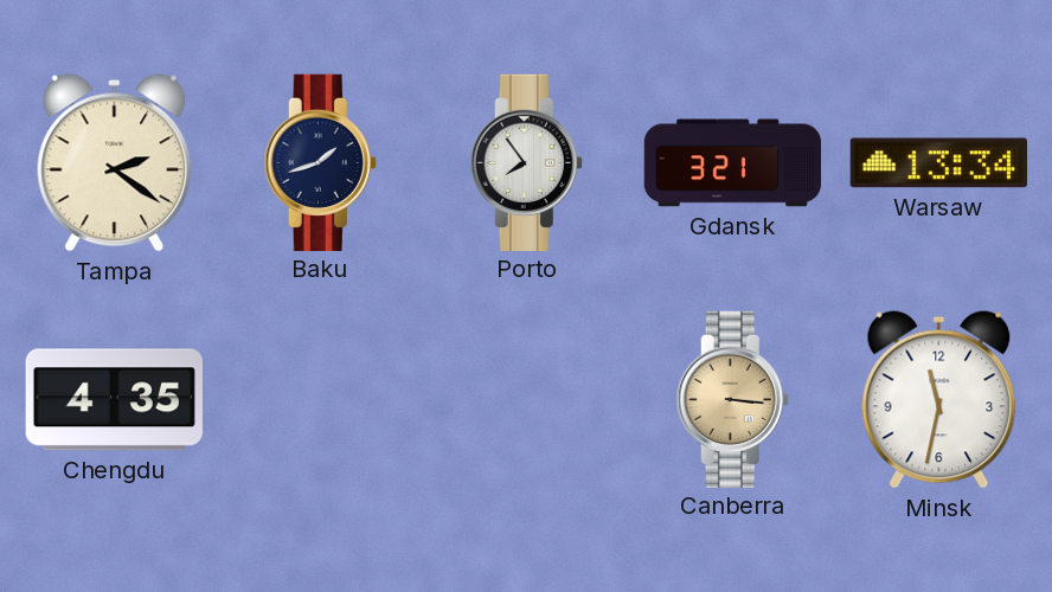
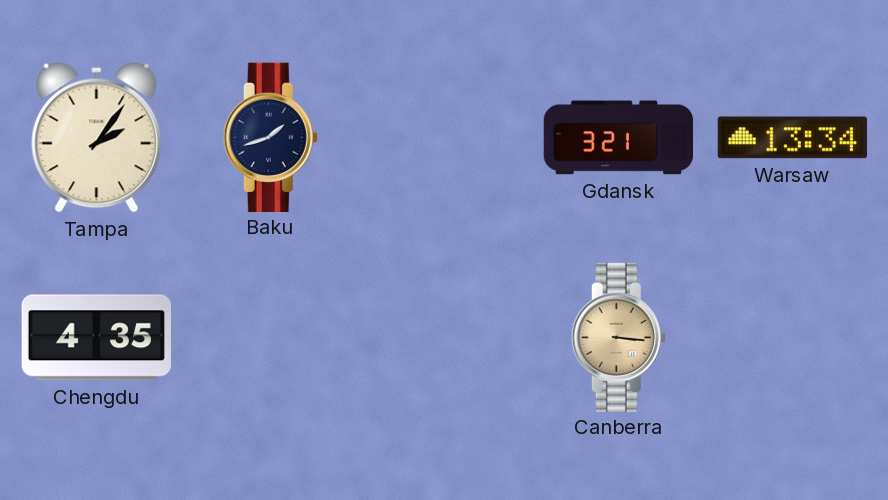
Tampa: 2:21 -> 2:06 (97, 138)
Porto: 7:54 -> none (526, 162)
Minsk: 11:32 -> none (939, 400)
